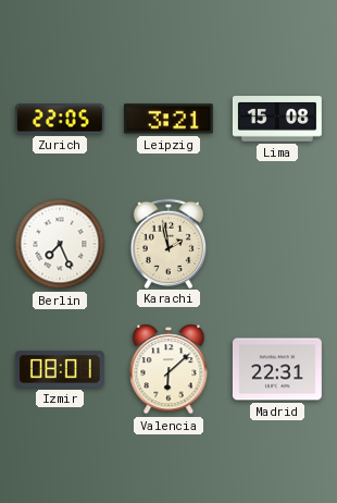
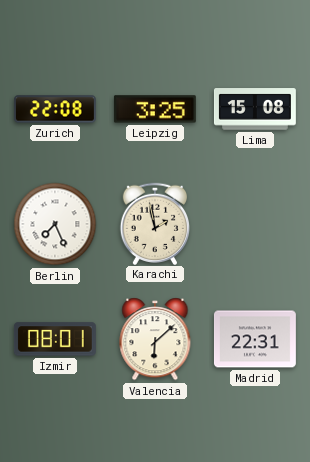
Zurich: 22:05 -> 22:08 (55, 109)
Leipzig: 3:21 -> 3:25 (155, 109)
